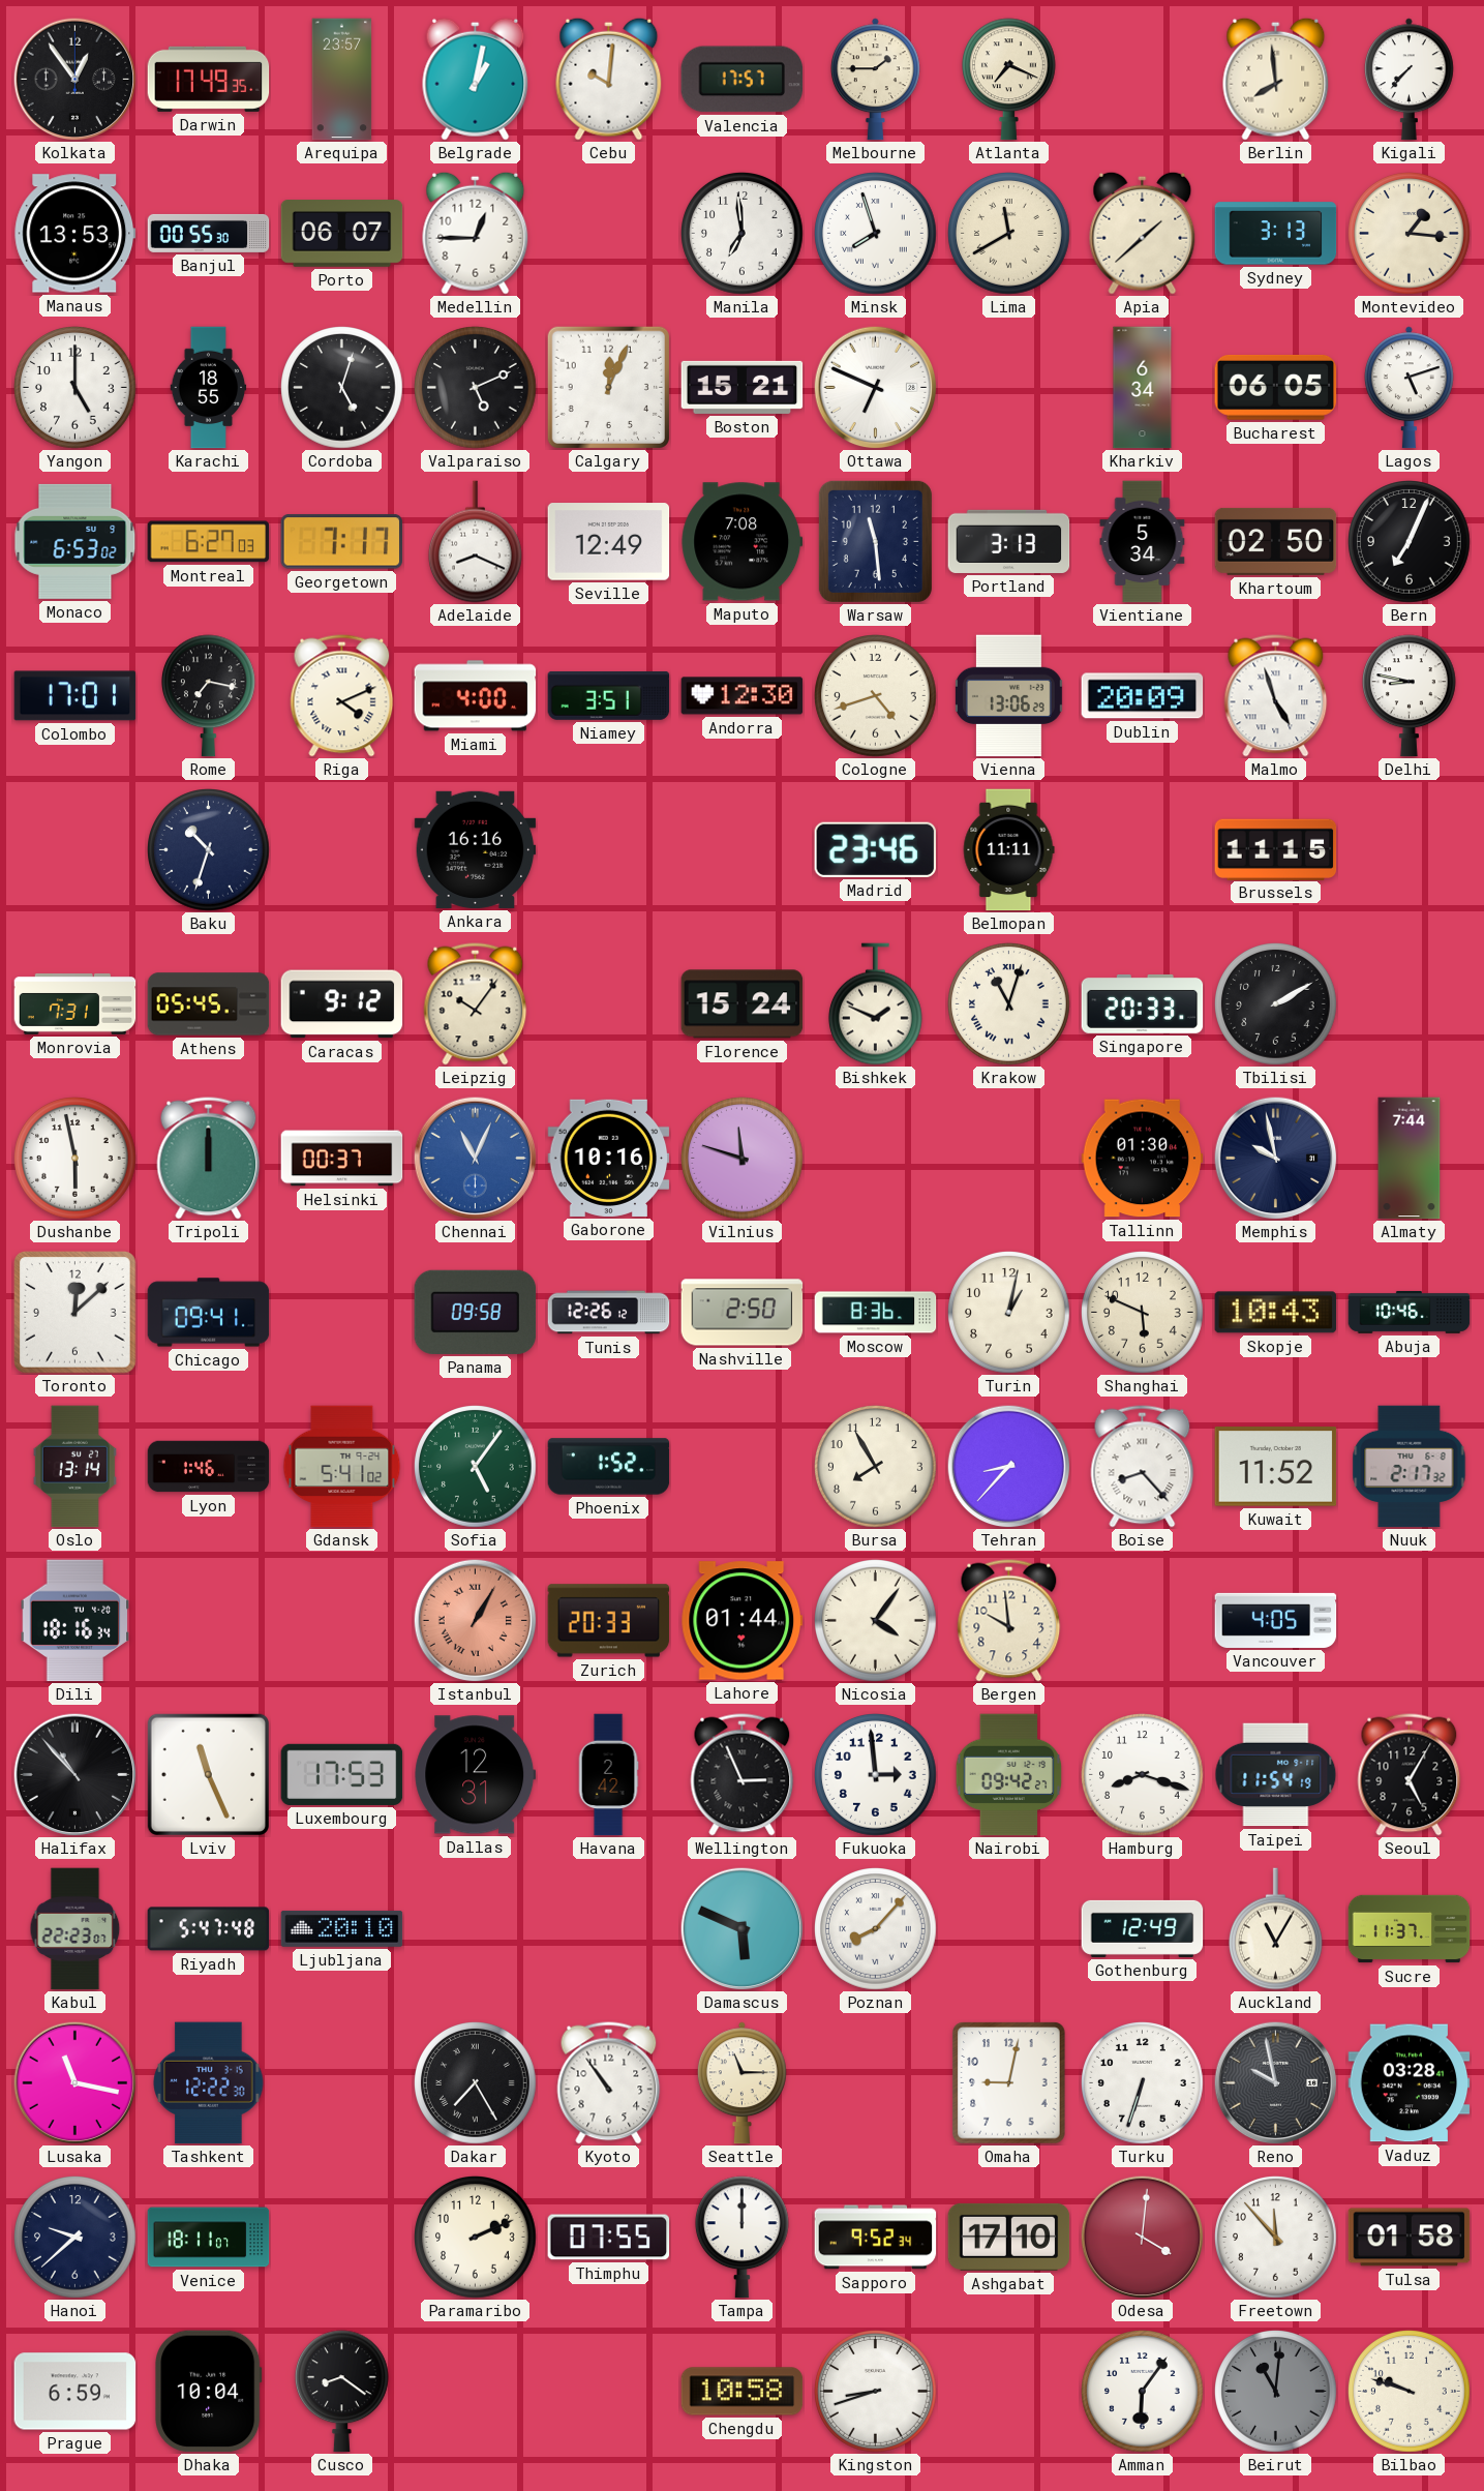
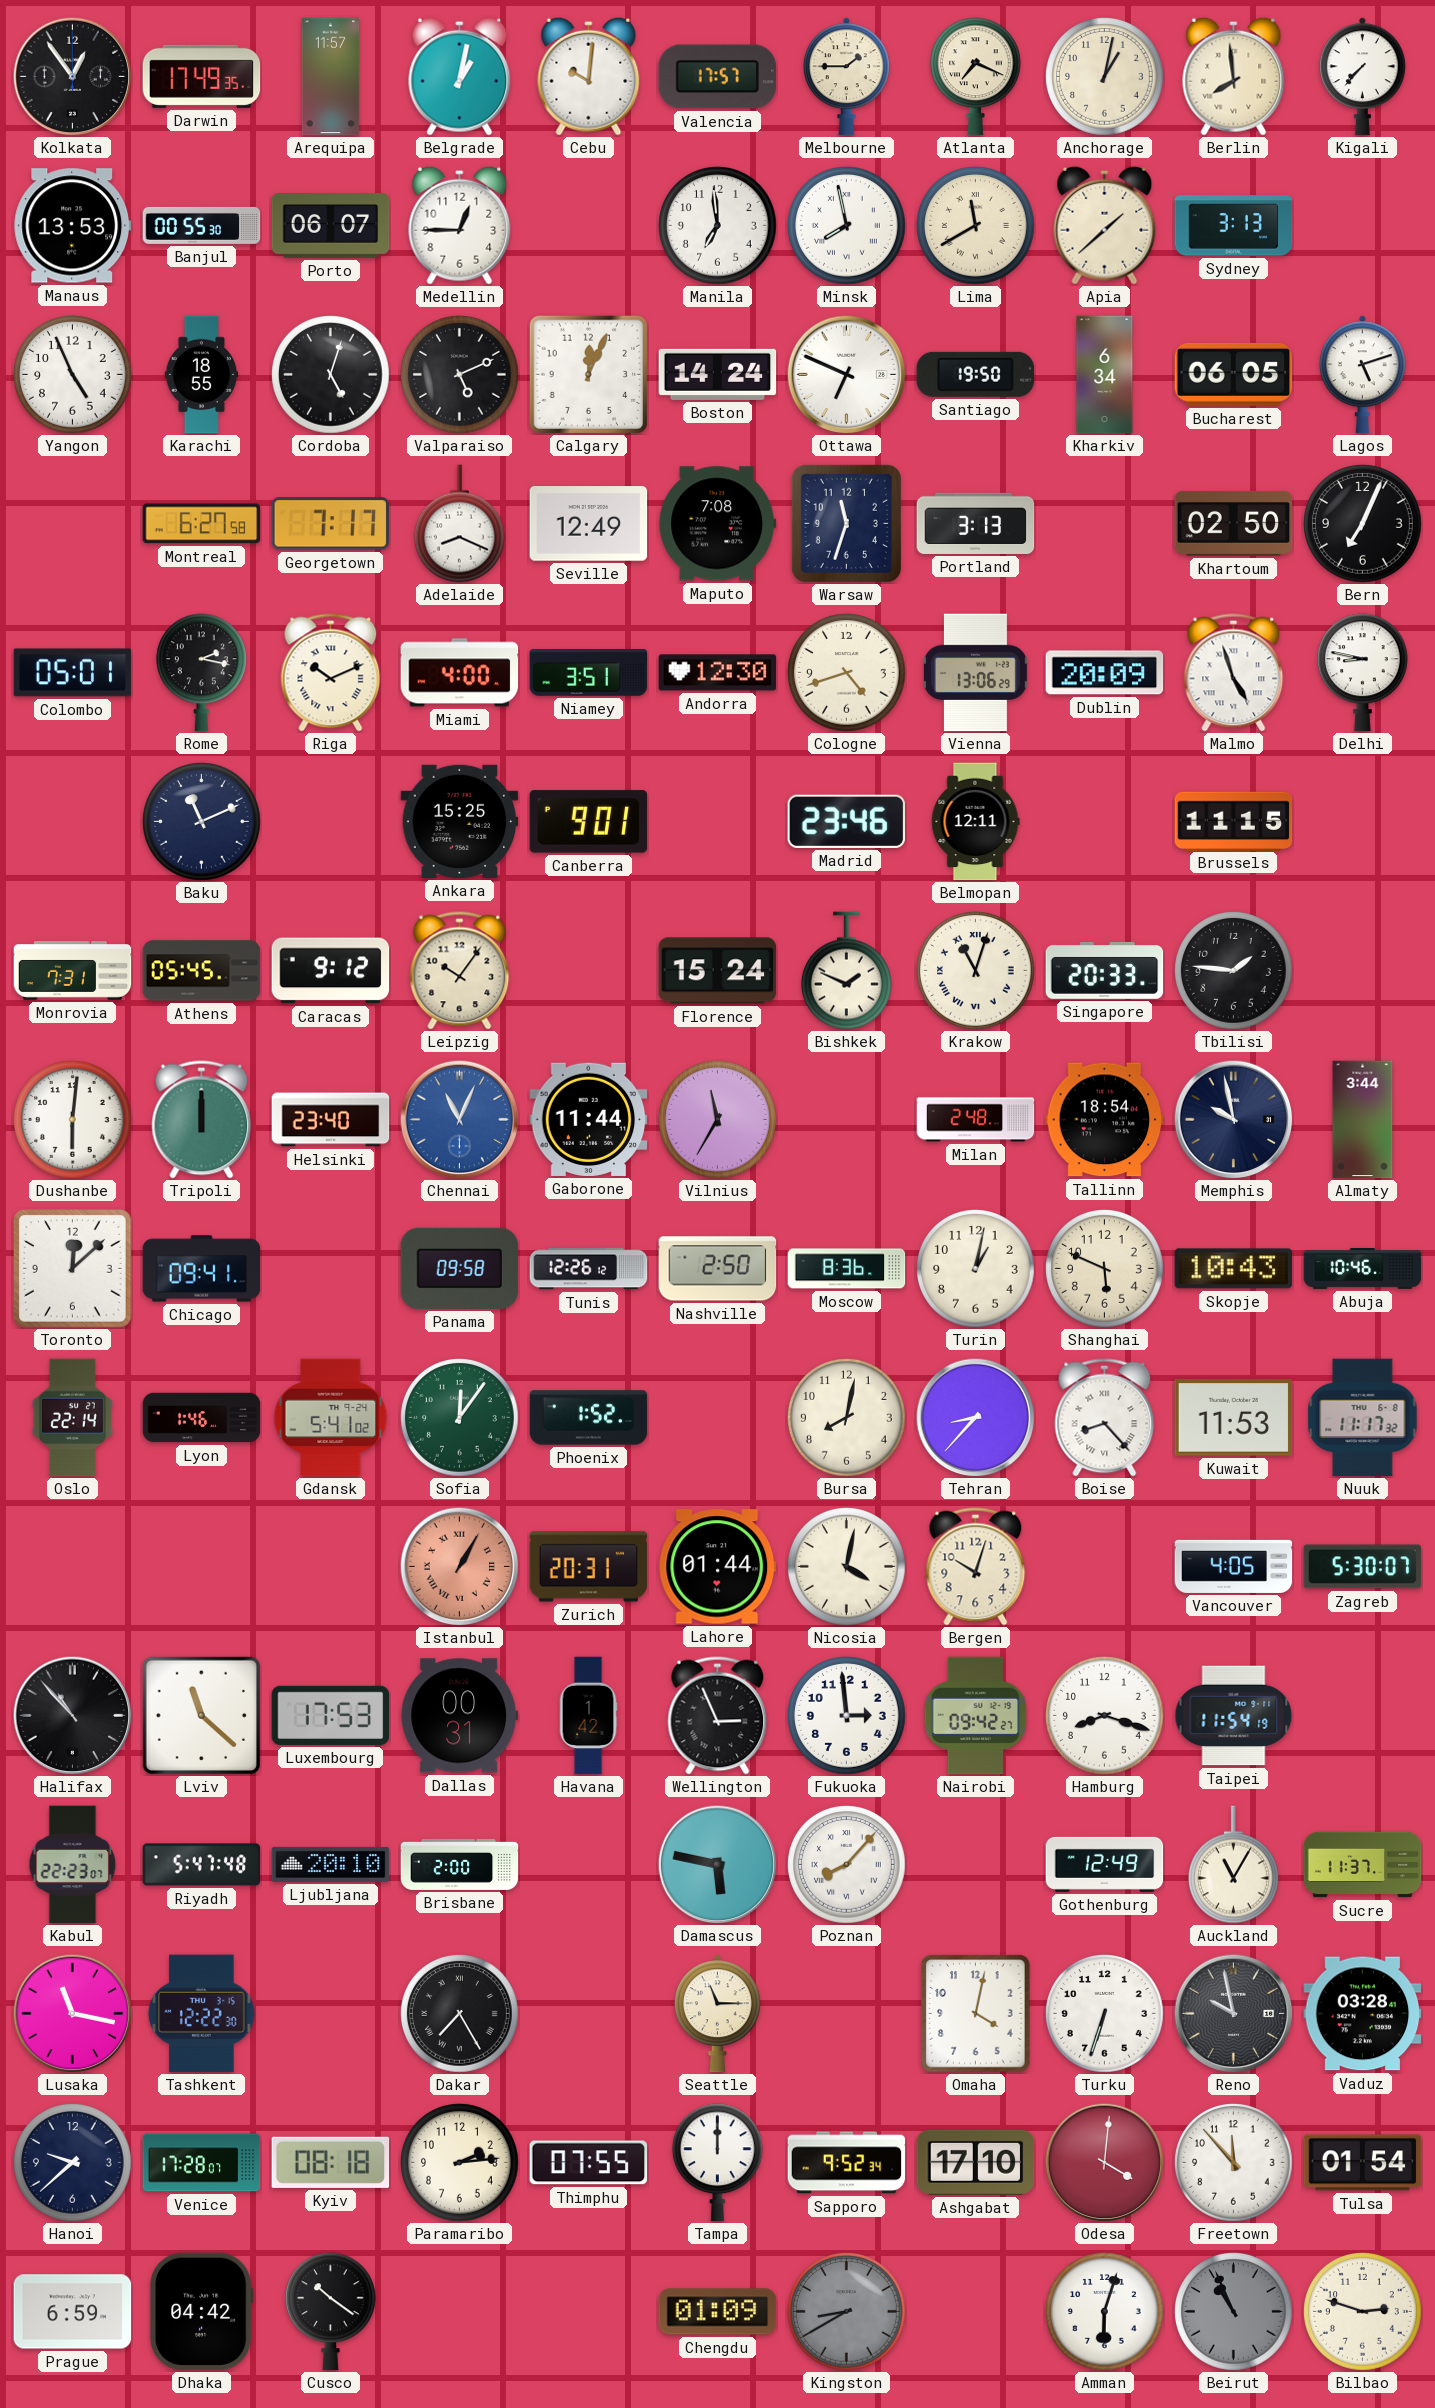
Arequipa: 23:57 -> 11:57 (331, 77)
Anchorage: none -> 1:02 (1105, 77)
Minsk: 7:57 -> 7:58 (847, 226)
Montevideo: 1:16 -> none (1410, 234)
Yangon: 5:00 -> 4:56 (73, 375)
Boston: 15:21 -> 14:24 (718, 374)
Santiago: none -> 19:50 (976, 374)
Monaco: 6:53 -> none (75, 541)
Montreal: 6:27:03 -> 6:27:58 (202, 524)
Warsaw: 11:29 -> 11:33 (846, 523)
Vientiane: 5:34 -> none (1143, 542)
Colombo: 17:01 -> 05:01 (73, 673)
Rome: 7:17 -> 2:17 (201, 673)
Riga: 4:11 -> 10:11 (331, 673)
Baku: 10:33 -> 11:11 (202, 822)
Ankara: 16:16 -> 15:25 (460, 821)
Canberra: none -> 9:01 (589, 822)
Belmopan: 11:11 -> 12:11 (975, 822)
Tbilisi: 2:10 -> 1:46 (1234, 971)
Dushanbe: 5:58 -> 6:01 (73, 1120)
Helsinki: 00:37 -> 23:40 (331, 1120)
Gaborone: 10:16 -> 11:44 (589, 1119)
Vilnius: 11:48 -> 11:35 (718, 1120)
Milan: none -> 2:48 (976, 1120)
Tallinn: 01:30 -> 18:54 (1105, 1120)
Almaty: 7:44 -> 3:44 (1363, 1120)
Oslo: 13:14 -> 22:14 (72, 1418)
Sofia: 5:06 -> 12:06 (460, 1418)
Bursa: 7:55 -> 8:02 (847, 1418)
Kuwait: 11:52 -> 11:53 (1234, 1418)
Nuuk: 2:17 -> 11:17 (1363, 1418)
Dili: 18:16 -> none (75, 1621)
Zurich: 20:33 -> 20:31 (589, 1567)
Nicosia: 4:06 -> 4:02 (847, 1567)
Bergen: 9:59 -> 10:03 (976, 1567)
Zagreb: none -> 5:30 (1363, 1567)
Lviv: 11:26 -> 11:22 (201, 1715)
Dallas: 12:31 -> 00:31 (460, 1716)
Havana: 2:42 -> 1:42 (588, 1716)
Seoul: 5:05 -> none (1410, 1775)
Brisbane: none -> 2:00 (460, 1864)
Damascus: 5:49 -> 5:47 (717, 1864)
Kyoto: 10:54 -> none (609, 2083)
Omaha: 9:02 -> 4:02 (976, 2014)
Venice: 18:11 -> 17:28 (202, 2163)
Kyiv: none -> 08:18 (331, 2162)
Paramaribo: 2:11 -> 2:14 (460, 2163)
Tulsa: 01:58 -> 01:54 (1363, 2163)
Dhaka: 10:04 -> 04:42 (202, 2312)
Cusco: 8:21 -> 10:21 (330, 2312)
Chengdu: 10:58 -> 01:09 (718, 2312)
Kingston: 8:42 -> 8:40 (847, 2312)
Kingston dial: white -> grey (847, 2312)
Amman: 6:06 -> 6:03 (1105, 2312)
Beirut: 11:01 -> 10:56 (1234, 2312)
Bilbao: 9:48 -> 2:48 (1363, 2312)
